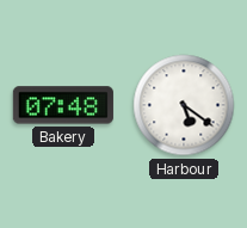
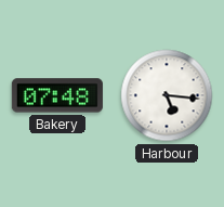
Harbour: 5:21 -> 5:16 (167, 95)
